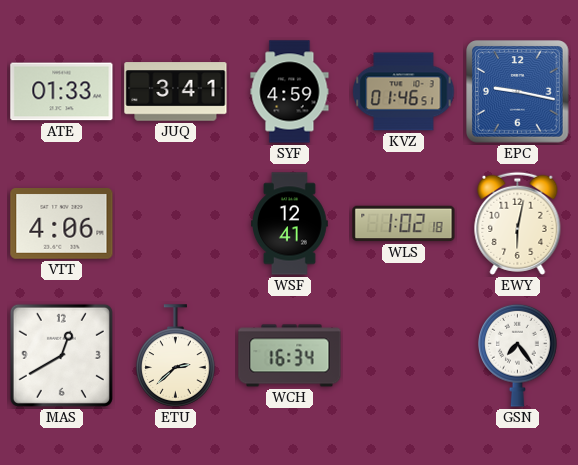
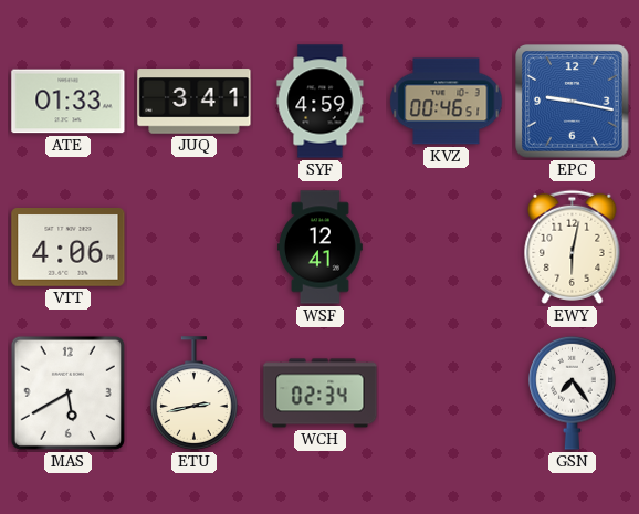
KVZ: 01:46 -> 00:46 (447, 102)
WLS: 1:02 -> none (404, 224)
MAS: 12:40 -> 5:40 (67, 392)
ETU: 2:38 -> 2:43 (195, 394)
WCH: 16:34 -> 02:34 (321, 394)
